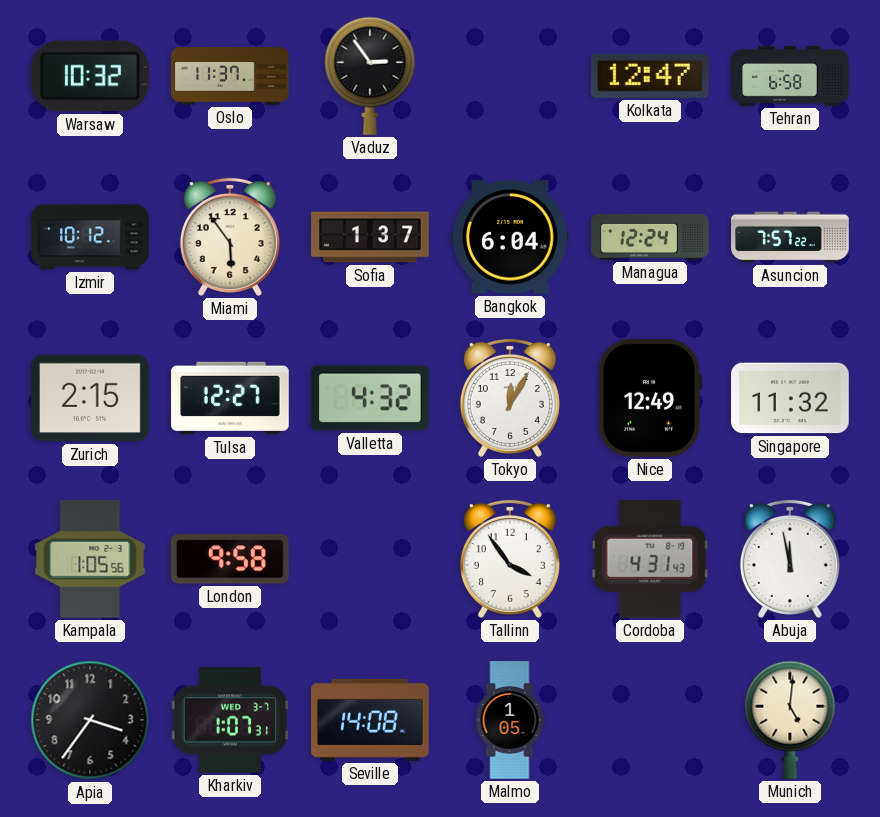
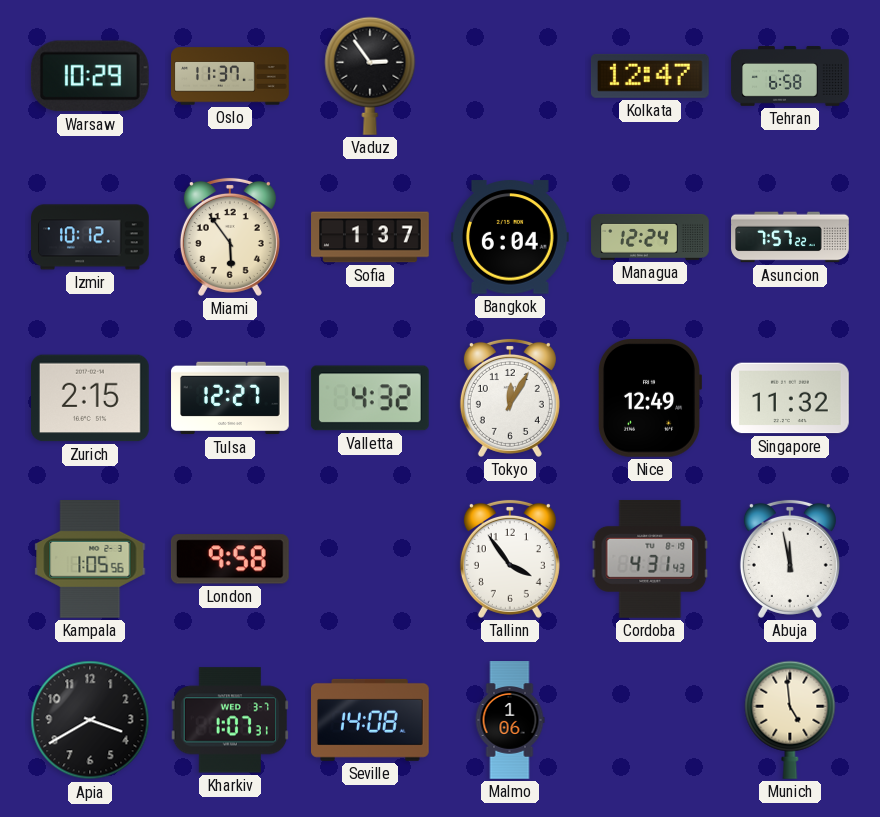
Warsaw: 10:32 -> 10:29 (90, 76)
Apia: 3:36 -> 3:40 (90, 720)
Malmo: 1:05 -> 1:06 (510, 720)
Munich: 5:01 -> 4:59 (790, 720)
